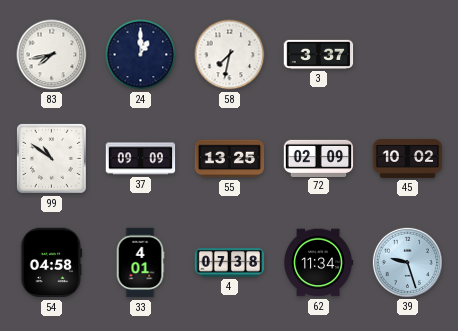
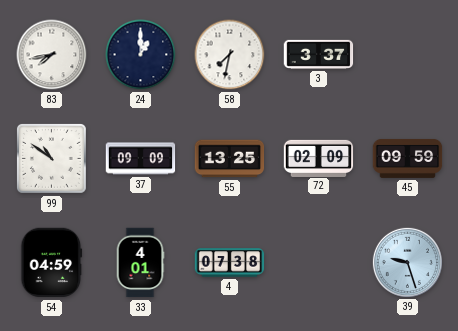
45: 10:02 -> 09:59 (408, 158)
54: 04:58 -> 04:59 (52, 263)
62: 11:34 -> none (319, 263)
